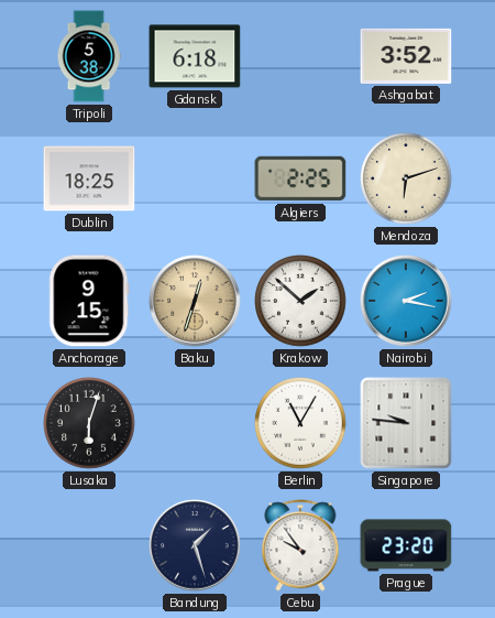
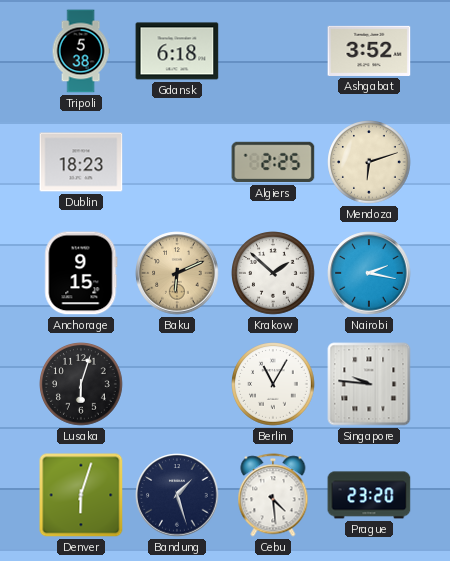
Dublin: 18:25 -> 18:23 (81, 162)
Baku: 12:33 -> 6:11 (177, 273)
Denver: none -> 6:03 (81, 495)
Cebu: 9:54 -> 4:29 (273, 495)
